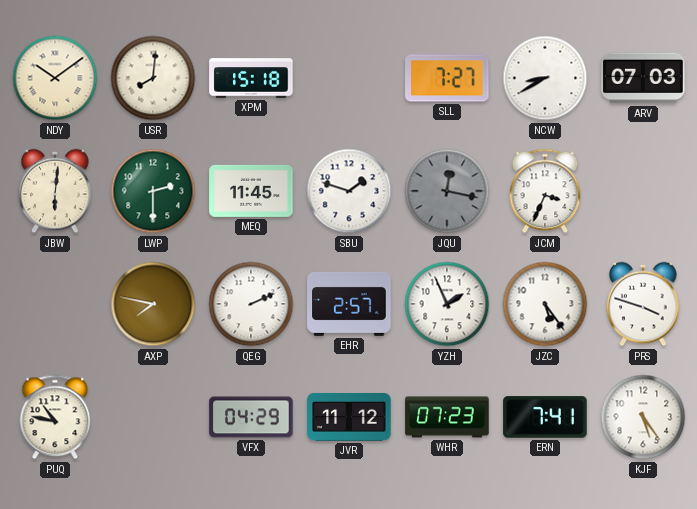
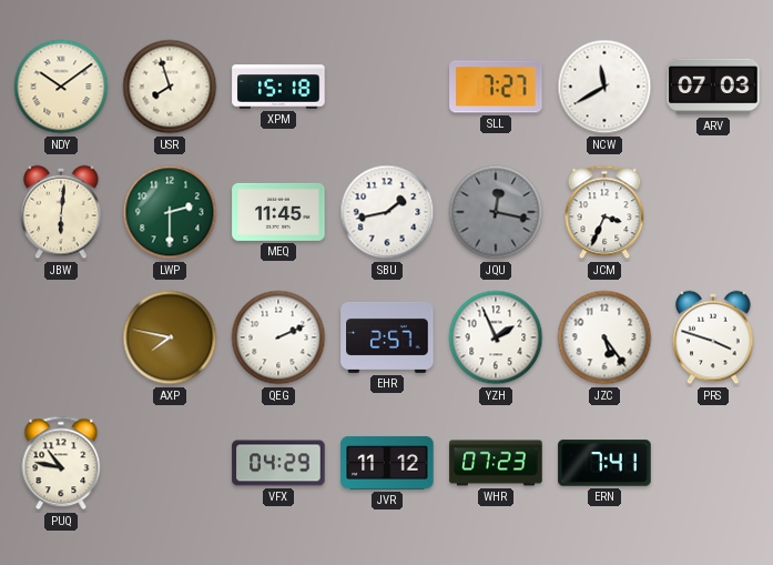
USR: 8:01 -> 7:57 (170, 87)
NCW: 8:40 -> 11:40 (604, 87)
SBU: 1:48 -> 1:43 (387, 212)
KJF: 5:24 -> none (643, 417)
